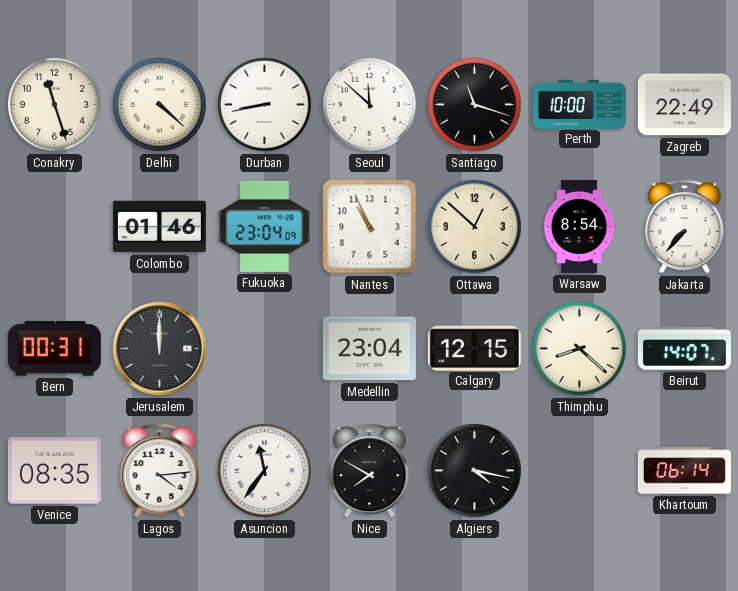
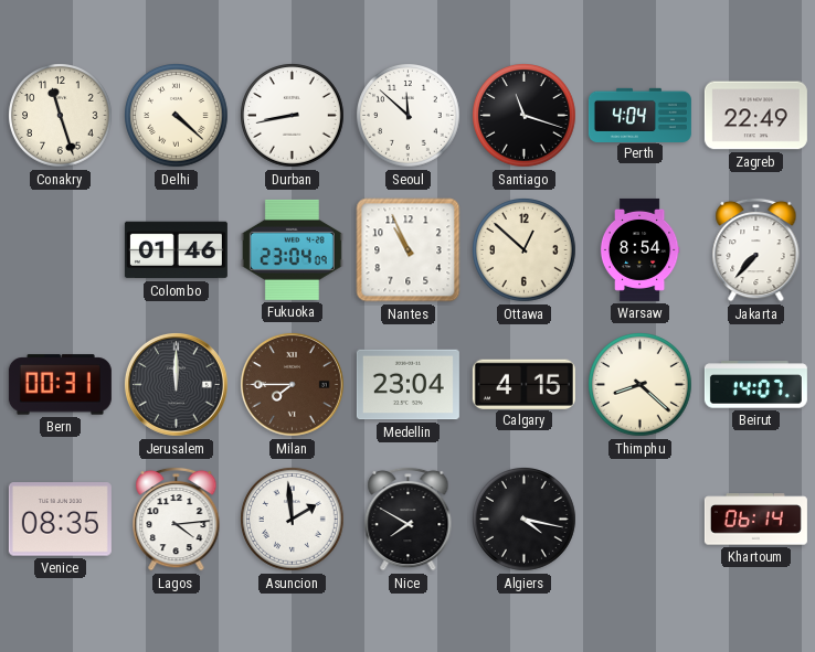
Perth: 10:00 -> 4:04 (639, 115)
Milan: none -> 7:45 (292, 384)
Calgary: 12:15 -> 4:15 (523, 384)
Asuncion: 11:36 -> 1:59 (293, 520)
